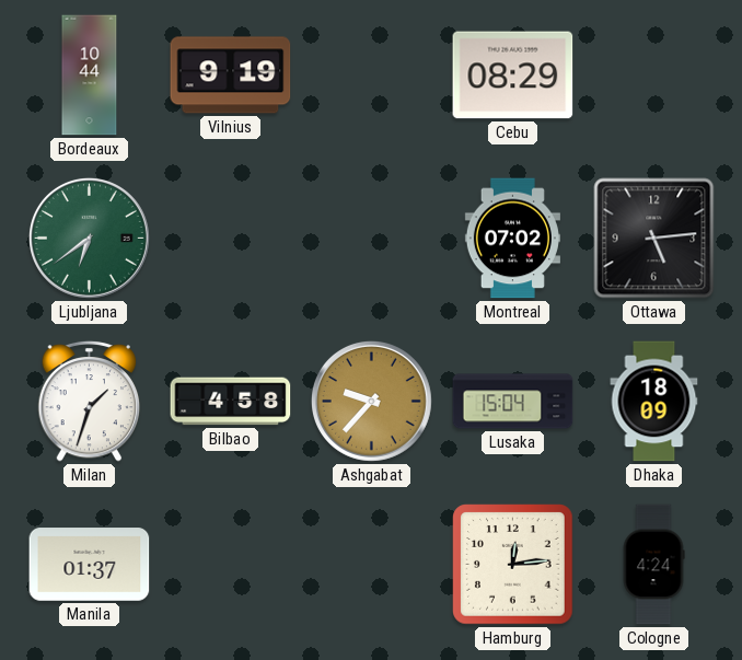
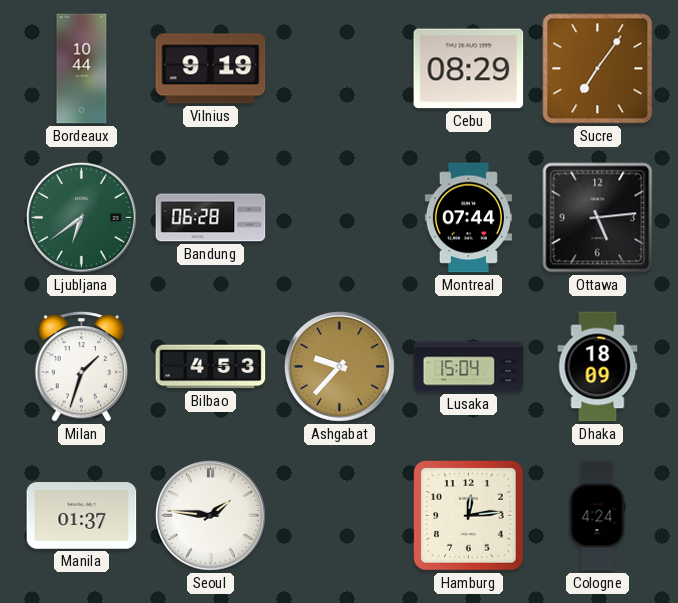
Sucre: none -> 7:06 (598, 69)
Bandung: none -> 06:28 (211, 218)
Montreal: 07:02 -> 07:44 (468, 218)
Bilbao: 4:58 -> 4:53 (211, 367)
Seoul: none -> 1:46 (210, 515)
